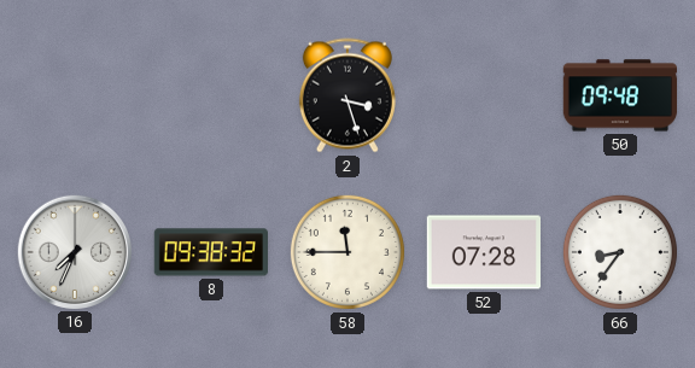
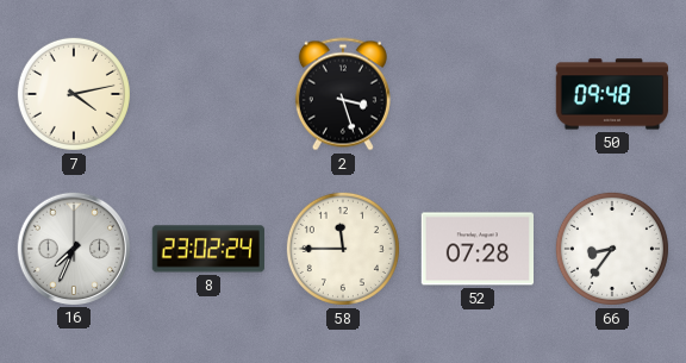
7: none -> 4:13 (74, 94)
8: 09:38 -> 23:02 (207, 249)
